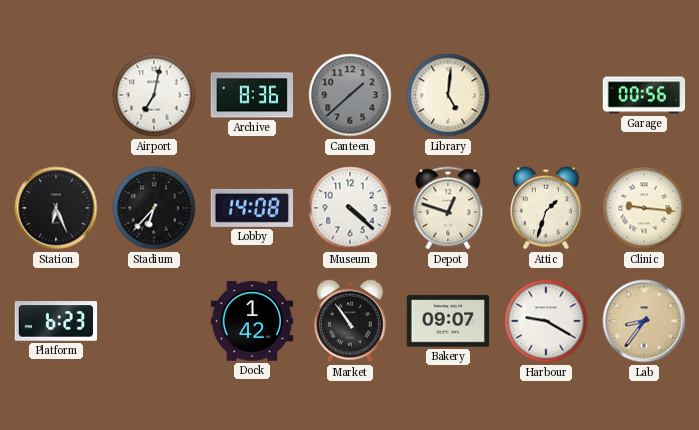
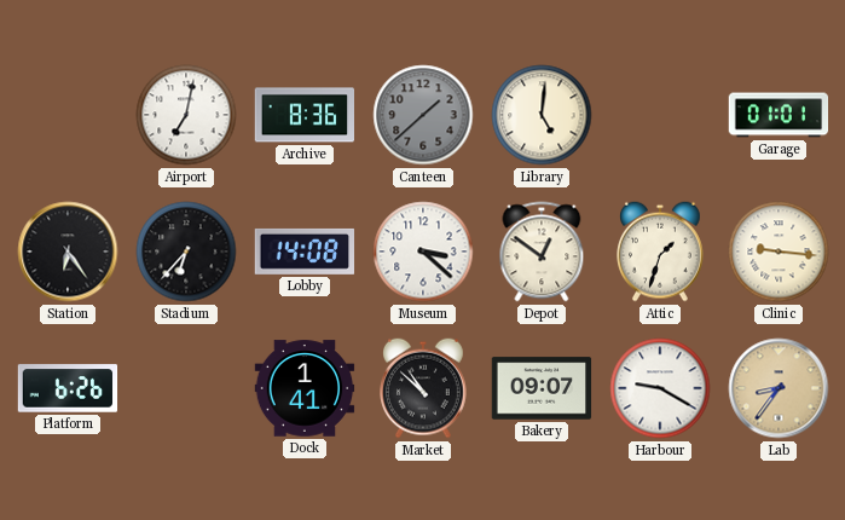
Garage: 00:56 -> 01:01 (779, 115)
Station: 6:26 -> 6:24 (68, 252)
Museum: 4:22 -> 3:22 (423, 252)
Depot: 12:48 -> 12:51 (542, 252)
Platform: 6:23 -> 6:26 (68, 388)
Dock: 1:42 -> 1:41 (305, 388)
Market: 10:54 -> 10:52 (424, 388)
